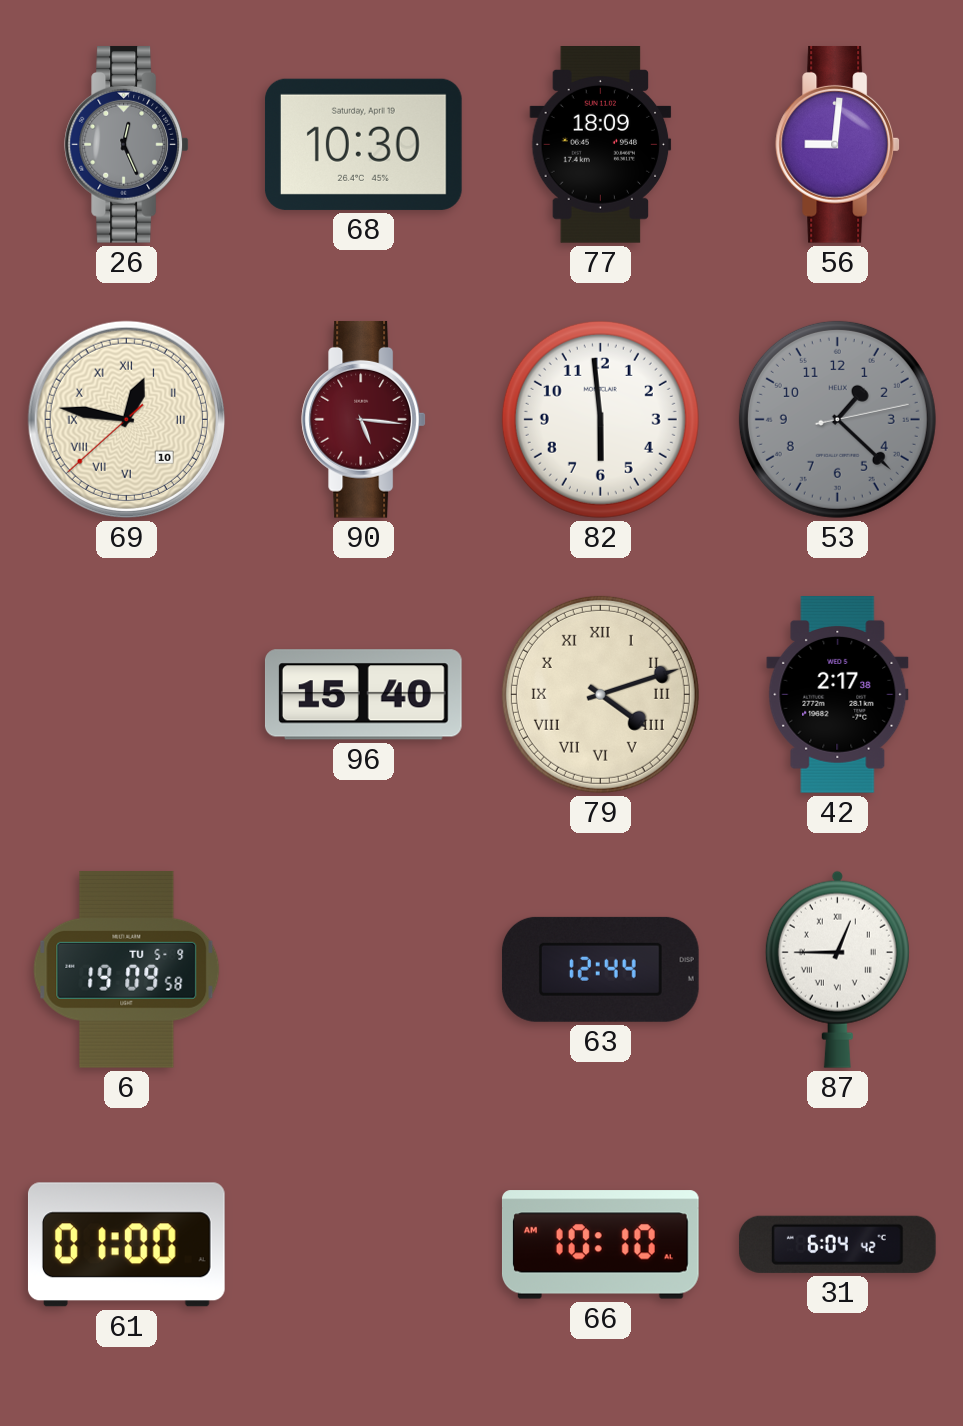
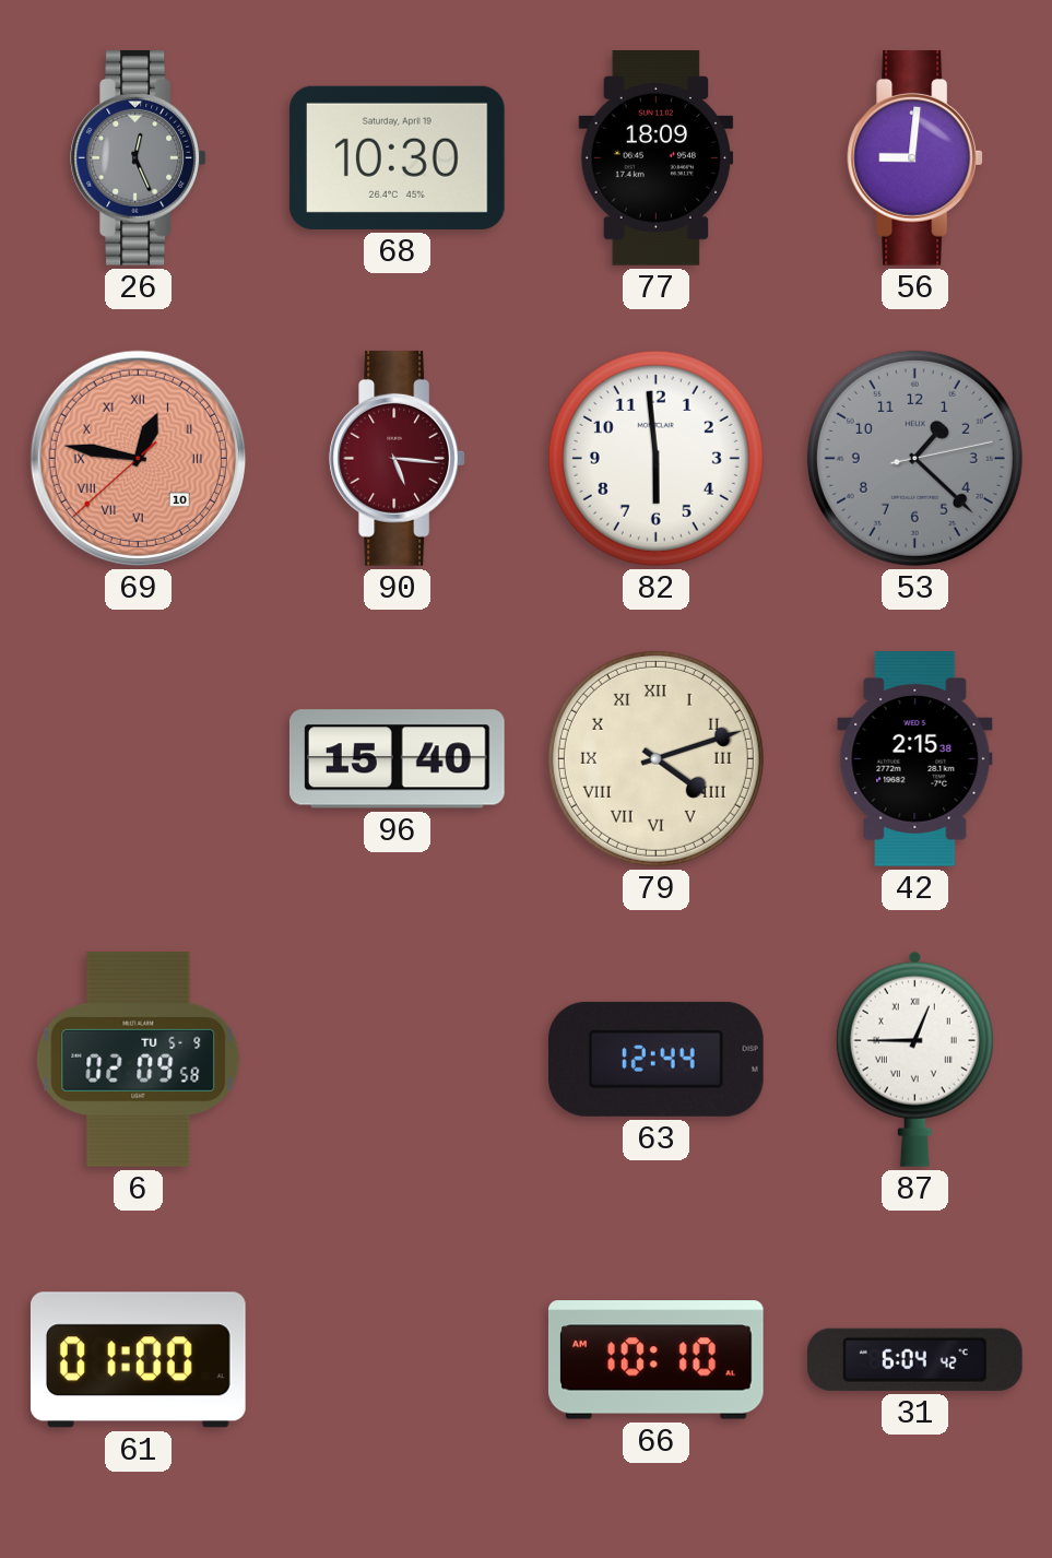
69 dial: cream -> salmon (138, 458)
42: 2:17 -> 2:15 (915, 759)
6: 19:09 -> 02:09 (139, 1059)
